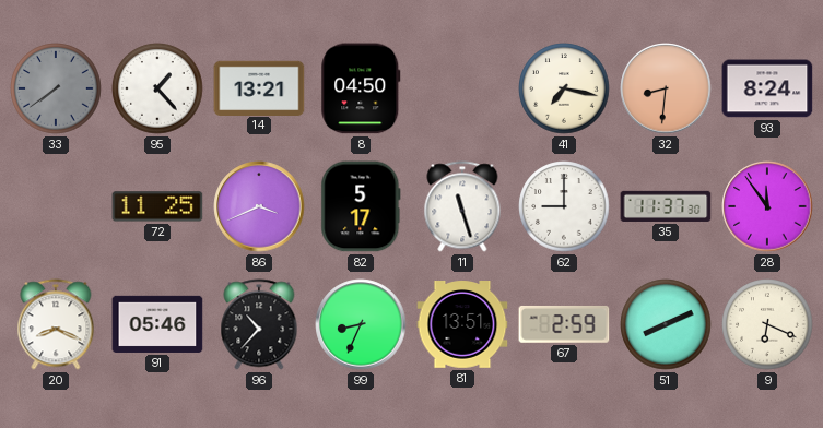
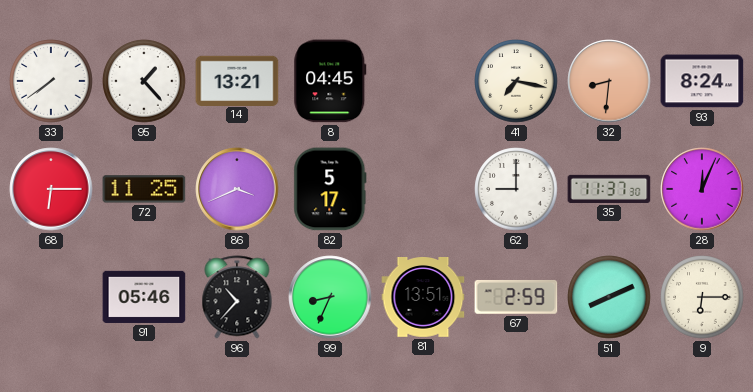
33 dial: grey -> white (51, 81)
8: 04:50 -> 04:45 (330, 81)
68: none -> 6:15 (51, 189)
11: 11:27 -> none (462, 206)
28: 11:54 -> 12:04 (702, 189)
20: 8:19 -> none (56, 324)
9: 6:19 -> 6:15 (702, 297)
